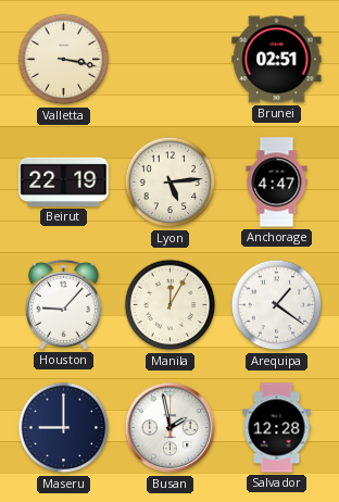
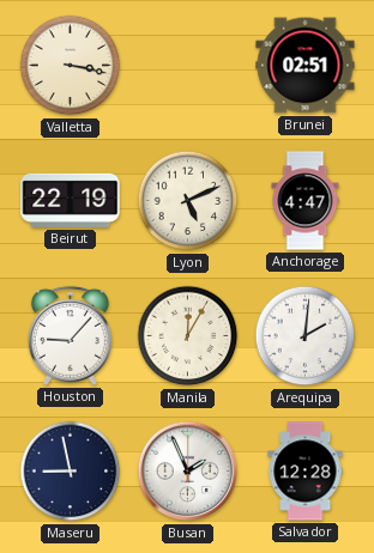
Lyon: 5:14 -> 5:11 (188, 201)
Arequipa: 1:21 -> 2:01 (306, 336)
Maseru: 9:00 -> 8:58 (71, 472)
Busan: 1:58 -> 1:56 (188, 472)
